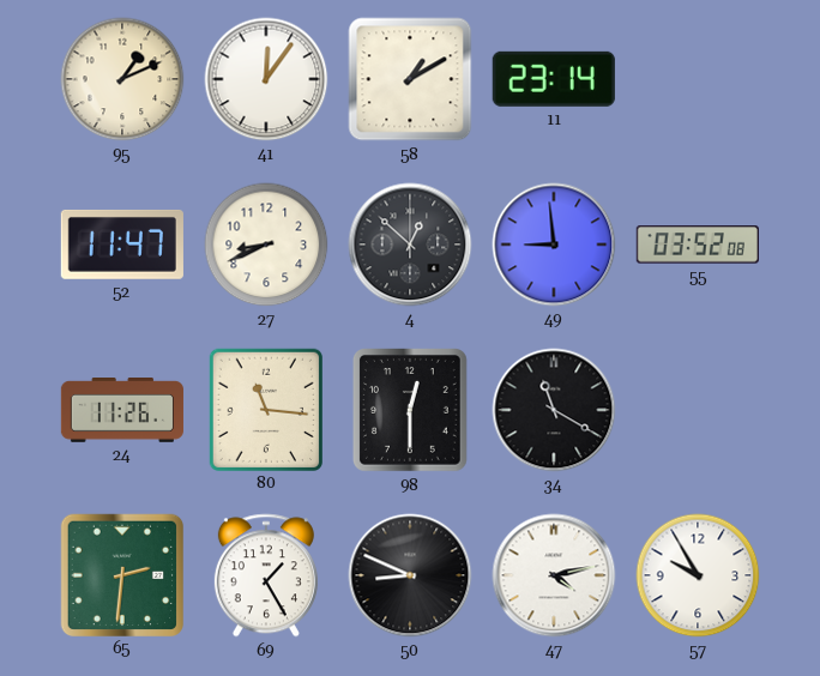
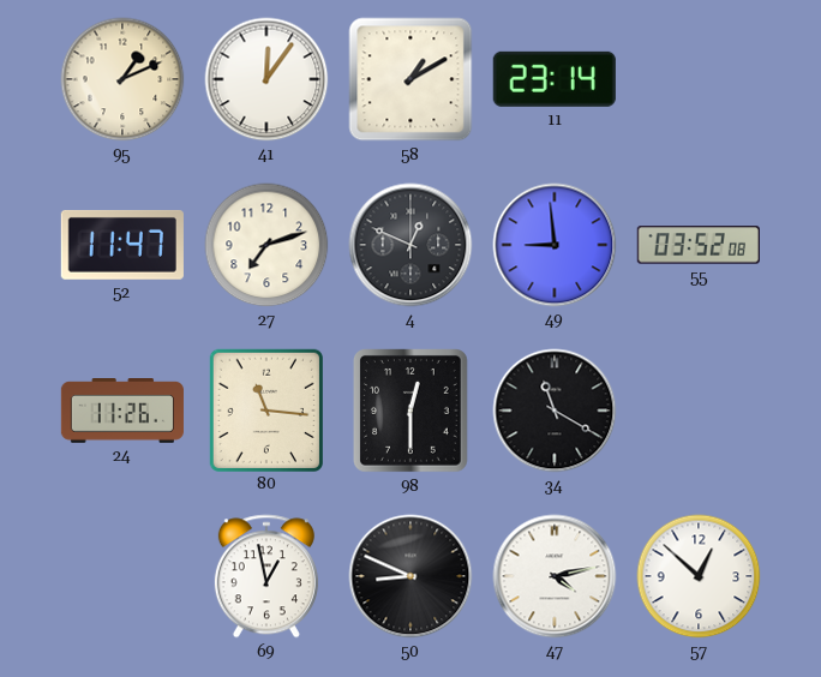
27: 8:41 -> 7:12 (266, 245)
4: 12:52 -> 12:49 (410, 245)
65: 2:31 -> none (121, 574)
69: 1:25 -> 12:58 (266, 576)
57: 9:55 -> 12:52 (699, 576)
